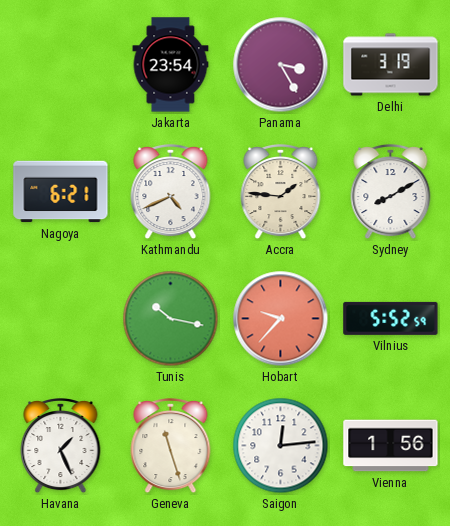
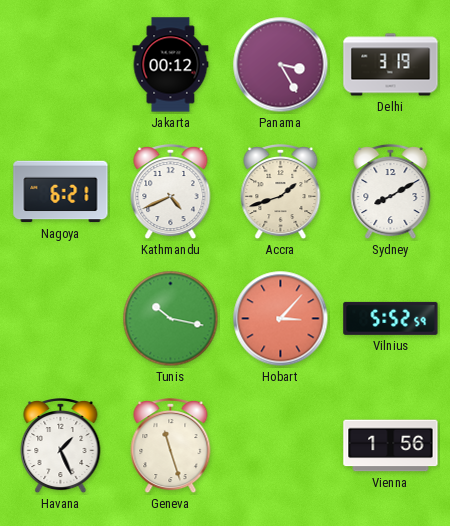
Jakarta: 23:54 -> 00:12 (171, 65)
Accra: 1:46 -> 1:42 (281, 192)
Hobart: 9:37 -> 3:07 (281, 319)
Saigon: 12:14 -> none (281, 446)
